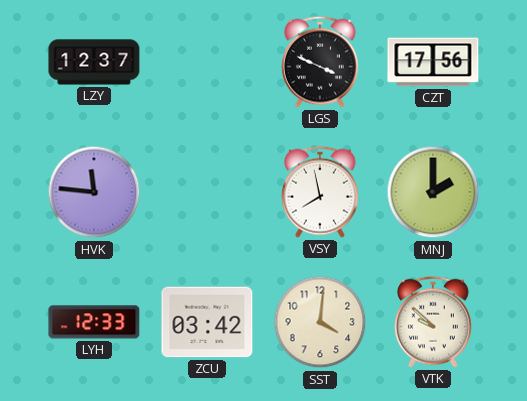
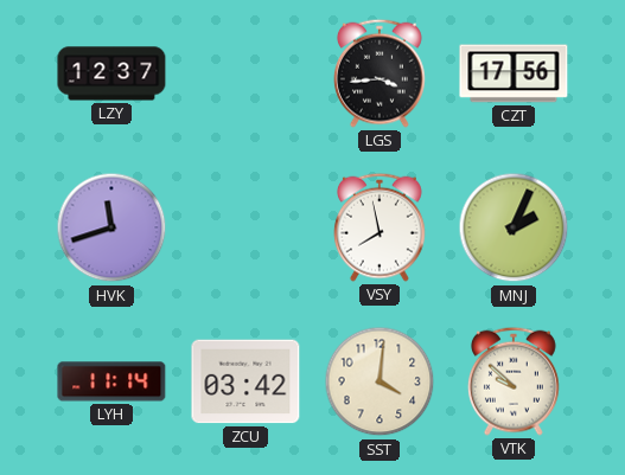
LGS: 3:49 -> 3:44 (380, 73)
HVK: 11:46 -> 11:42 (111, 227)
MNJ: 2:00 -> 2:04 (514, 227)
LYH: 12:33 -> 11:14 (111, 381)
